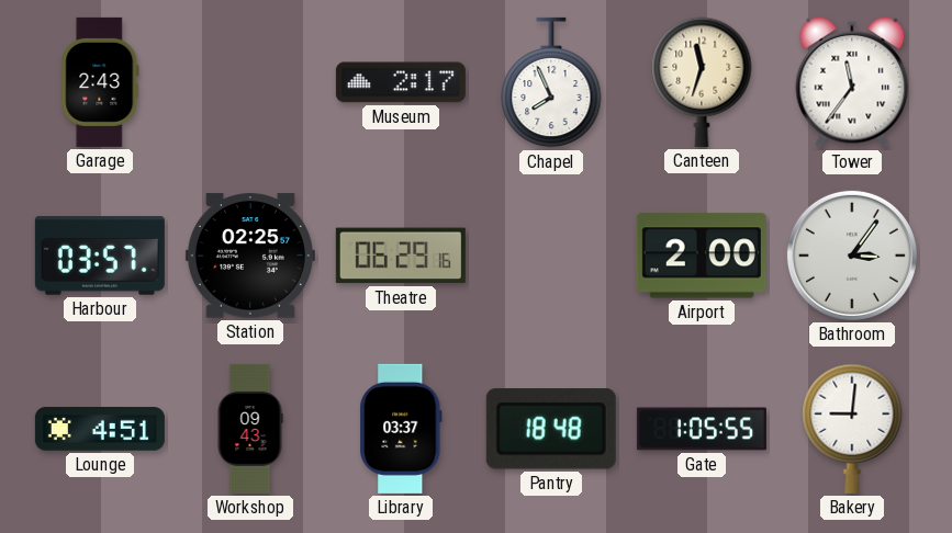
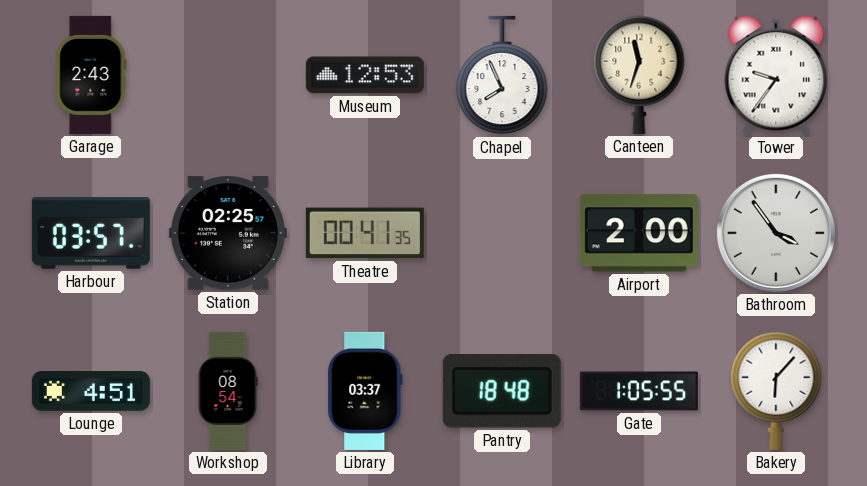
Museum: 2:17 -> 12:53 (365, 75)
Tower: 11:36 -> 9:36 (776, 75)
Theatre: 06:29 -> 00:41 (365, 233)
Bathroom: 3:06 -> 3:54 (776, 233)
Workshop: 09:43 -> 08:54 (228, 391)
Bakery: 9:01 -> 6:07 (776, 391)
